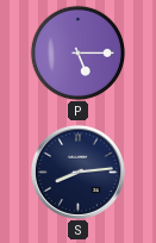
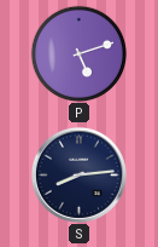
P: 5:15 -> 5:12 (78, 53)
